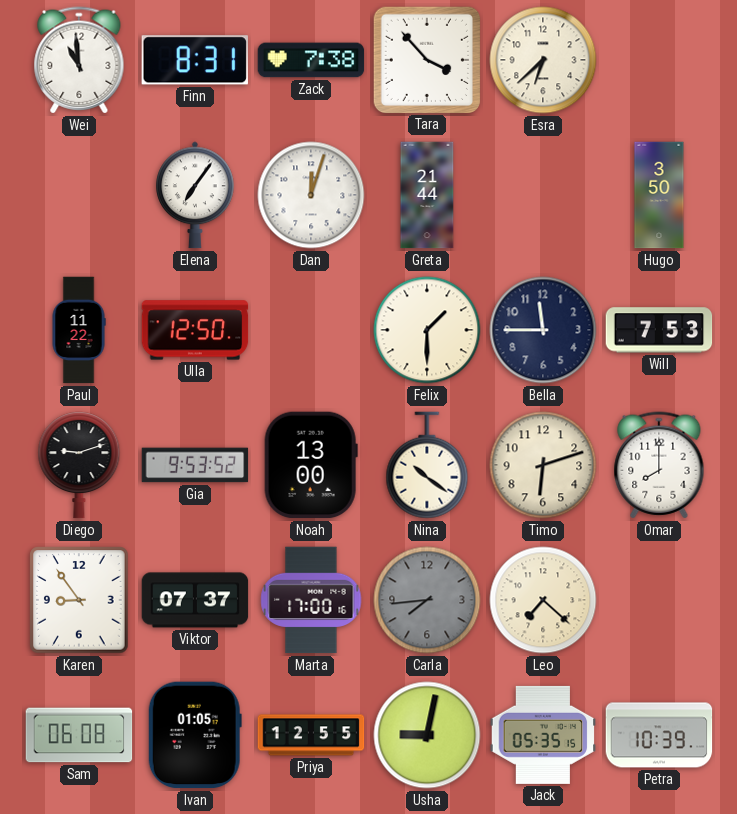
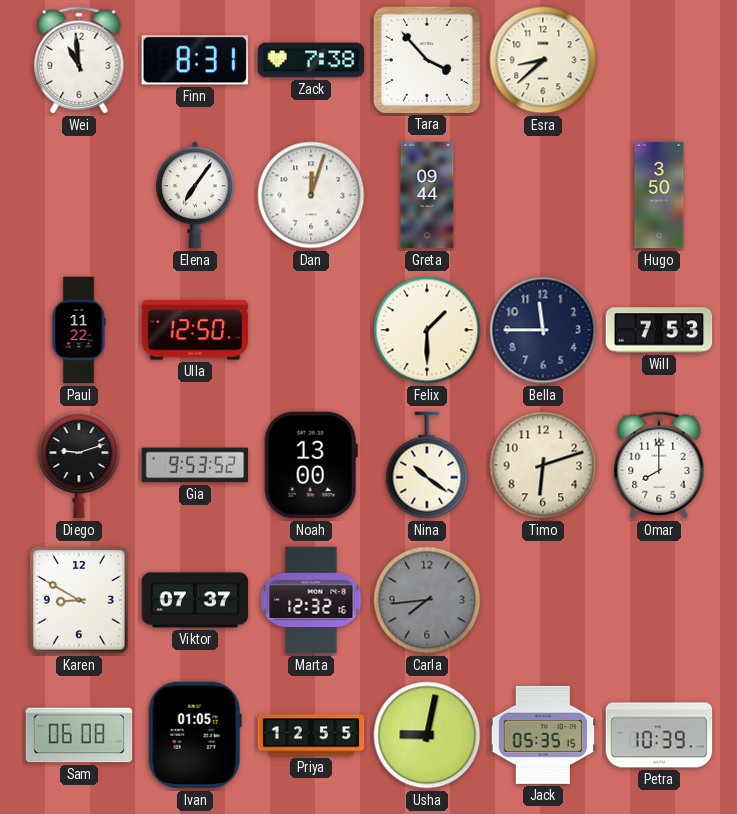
Esra: 6:38 -> 8:38 (543, 60)
Greta: 21:44 -> 09:44 (427, 195)
Karen: 8:54 -> 8:50 (79, 600)
Marta: 17:00 -> 12:32 (311, 600)
Leo: 7:22 -> none (543, 600)
